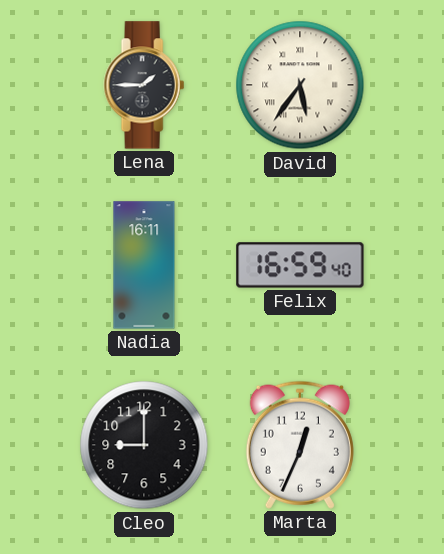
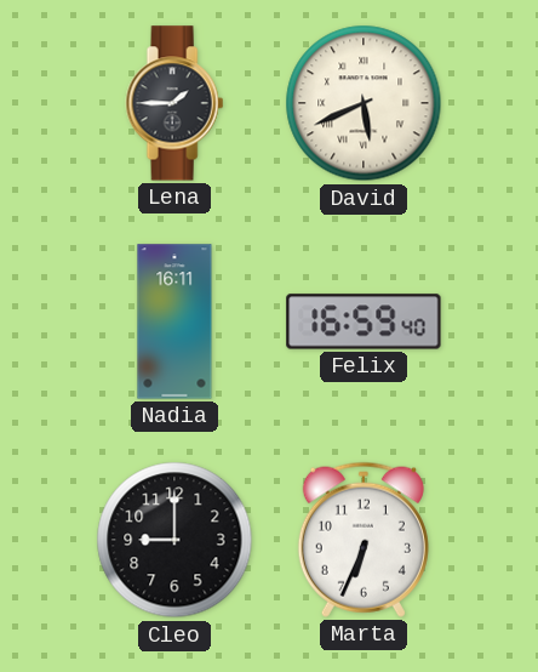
David: 5:36 -> 5:41 (364, 103)
Marta: 12:34 -> 6:34 (364, 540)
